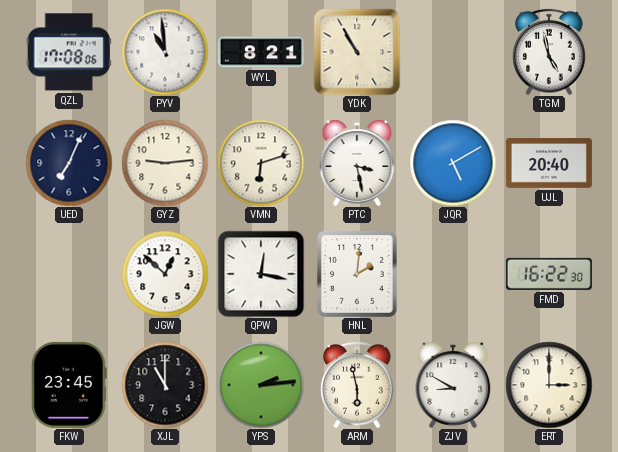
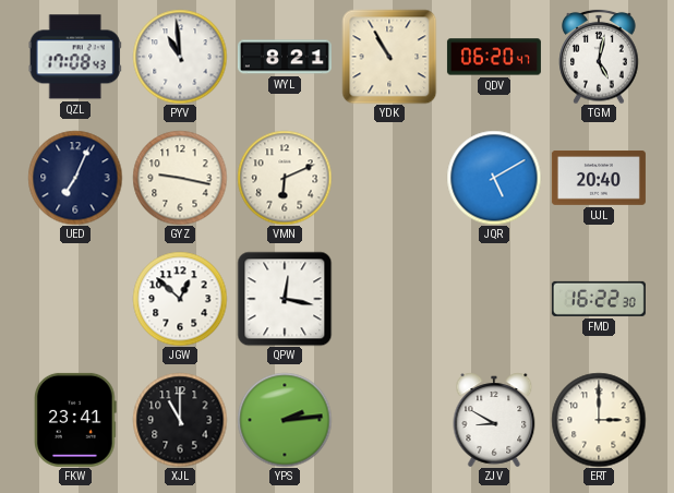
QZL: 17:08:06 -> 17:08:43 (75, 57)
QDV: none -> 06:20 (494, 57)
TGM: 4:58 -> 5:02 (599, 57)
GYZ: 9:14 -> 9:17 (180, 178)
VMN: 6:12 -> 6:11 (285, 178)
PTC: 3:28 -> none (357, 163)
HNL: 2:01 -> none (357, 274)
FKW: 23:45 -> 23:41 (75, 420)
ARM: 5:58 -> none (357, 385)
